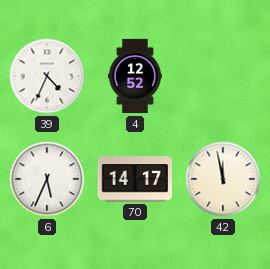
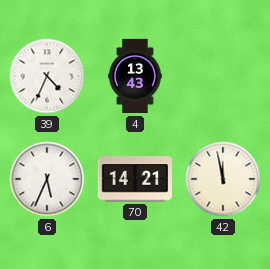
4: 12:52 -> 13:43 (135, 76)
70: 14:17 -> 14:21 (134, 179)
